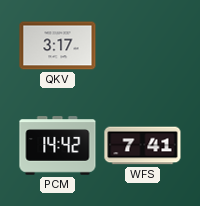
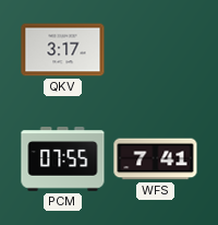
PCM: 14:42 -> 07:55 (63, 159)
